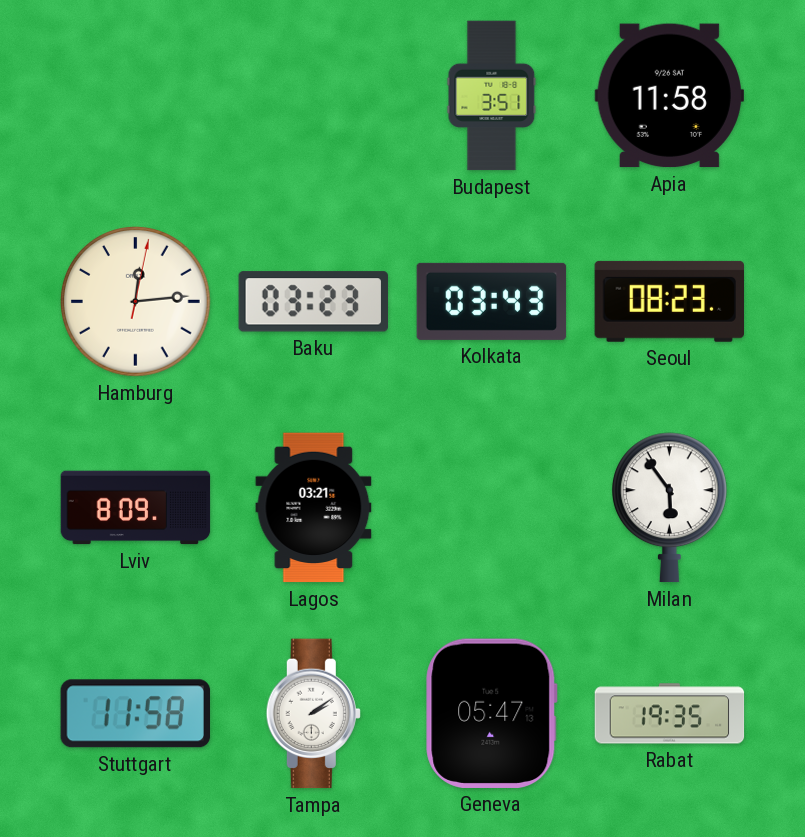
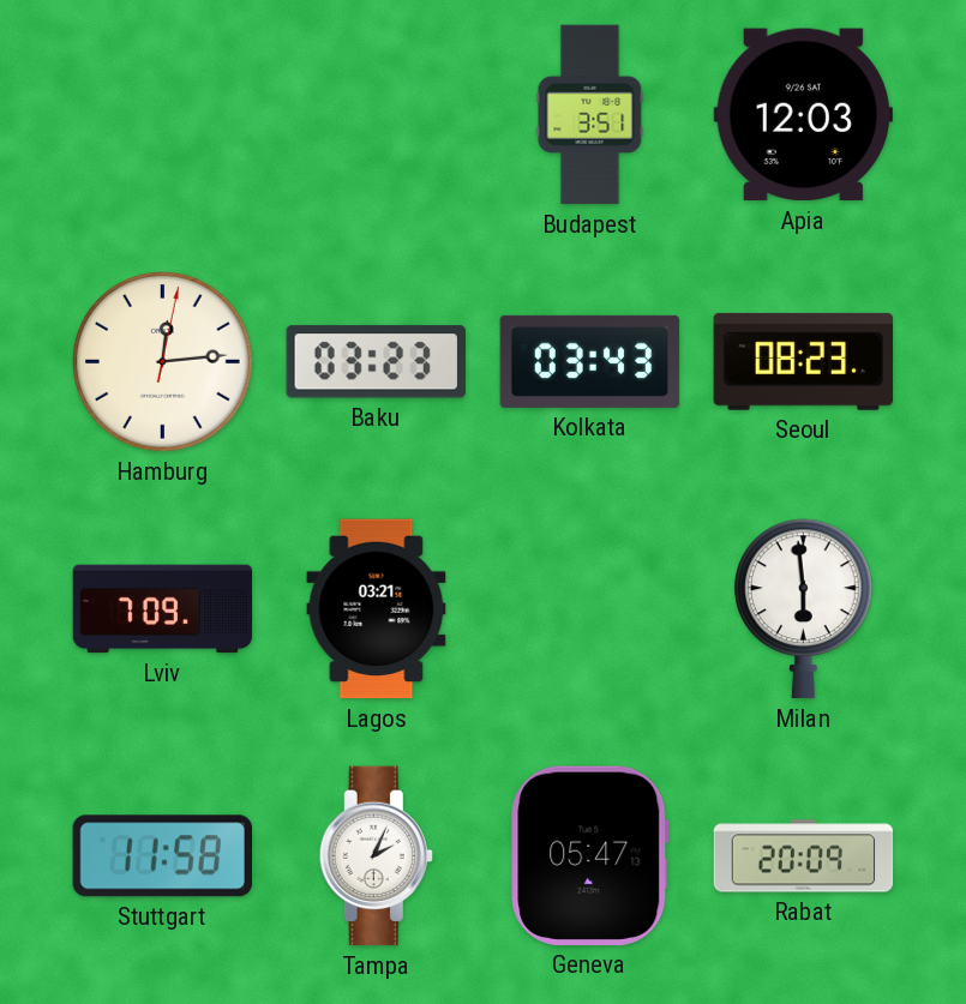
Apia: 11:58 -> 12:03 (803, 115)
Lviv: 8:09 -> 7:09 (163, 609)
Milan: 5:54 -> 5:59 (803, 609)
Tampa: 2:09 -> 2:04 (376, 856)
Rabat: 19:35 -> 20:09 (804, 856)
